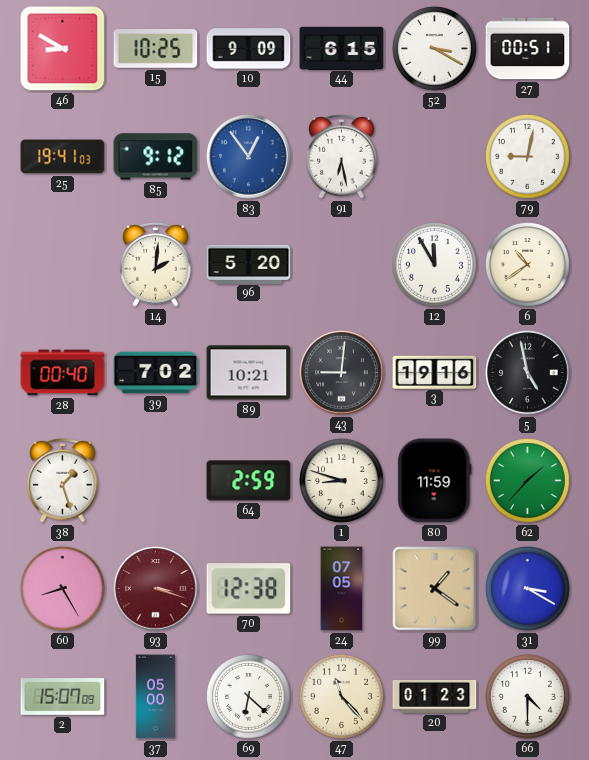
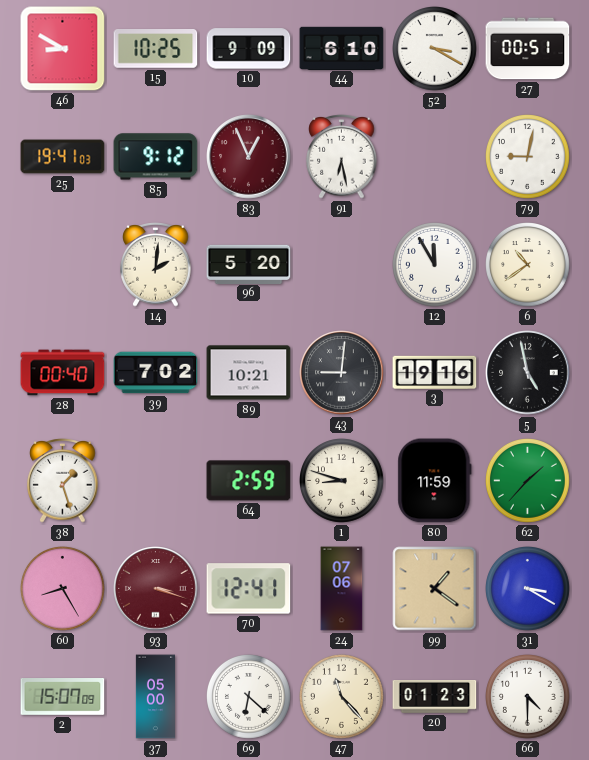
44: 6:15 -> 6:10 (342, 48)
83: 12:54 -> 12:56 (249, 157)
83 dial: blue -> burgundy (249, 157)
70: 12:38 -> 12:41 (249, 589)
24: 07:05 -> 07:06 (342, 589)
